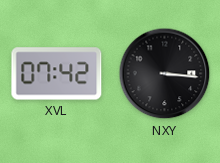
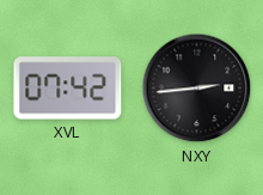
NXY: 3:16 -> 2:44 (197, 89)
